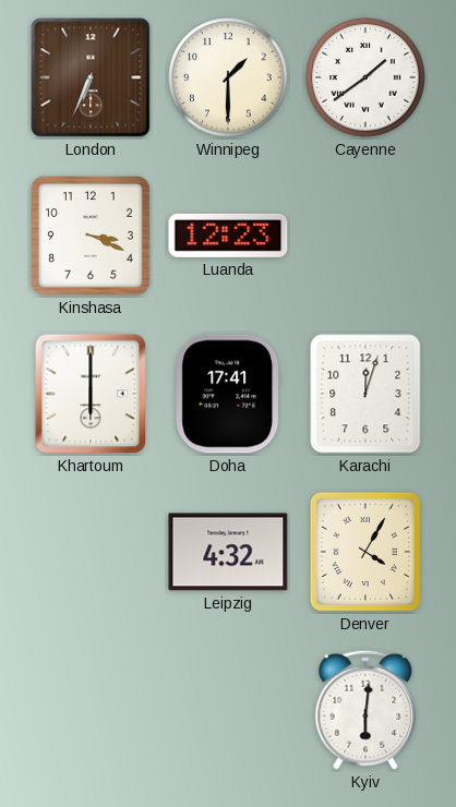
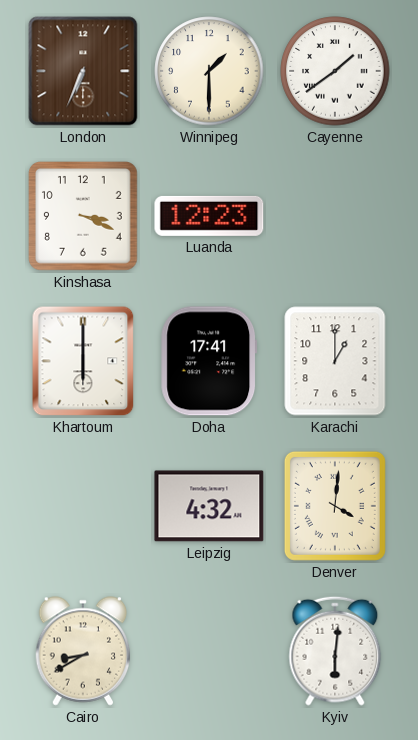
Karachi: 12:03 -> 1:00 (335, 361)
Denver: 4:05 -> 4:01 (335, 506)
Cairo: none -> 8:40 (83, 651)
